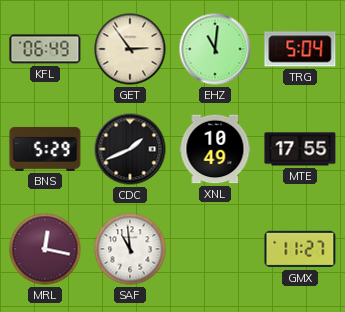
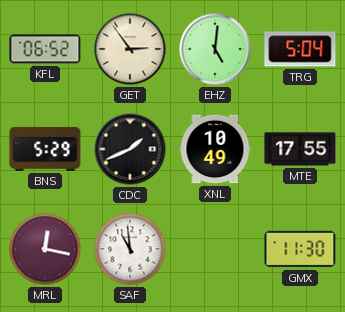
KFL: 06:49 -> 06:52 (45, 49)
EHZ: 11:01 -> 5:01 (215, 49)
GMX: 11:27 -> 11:30 (300, 249)
